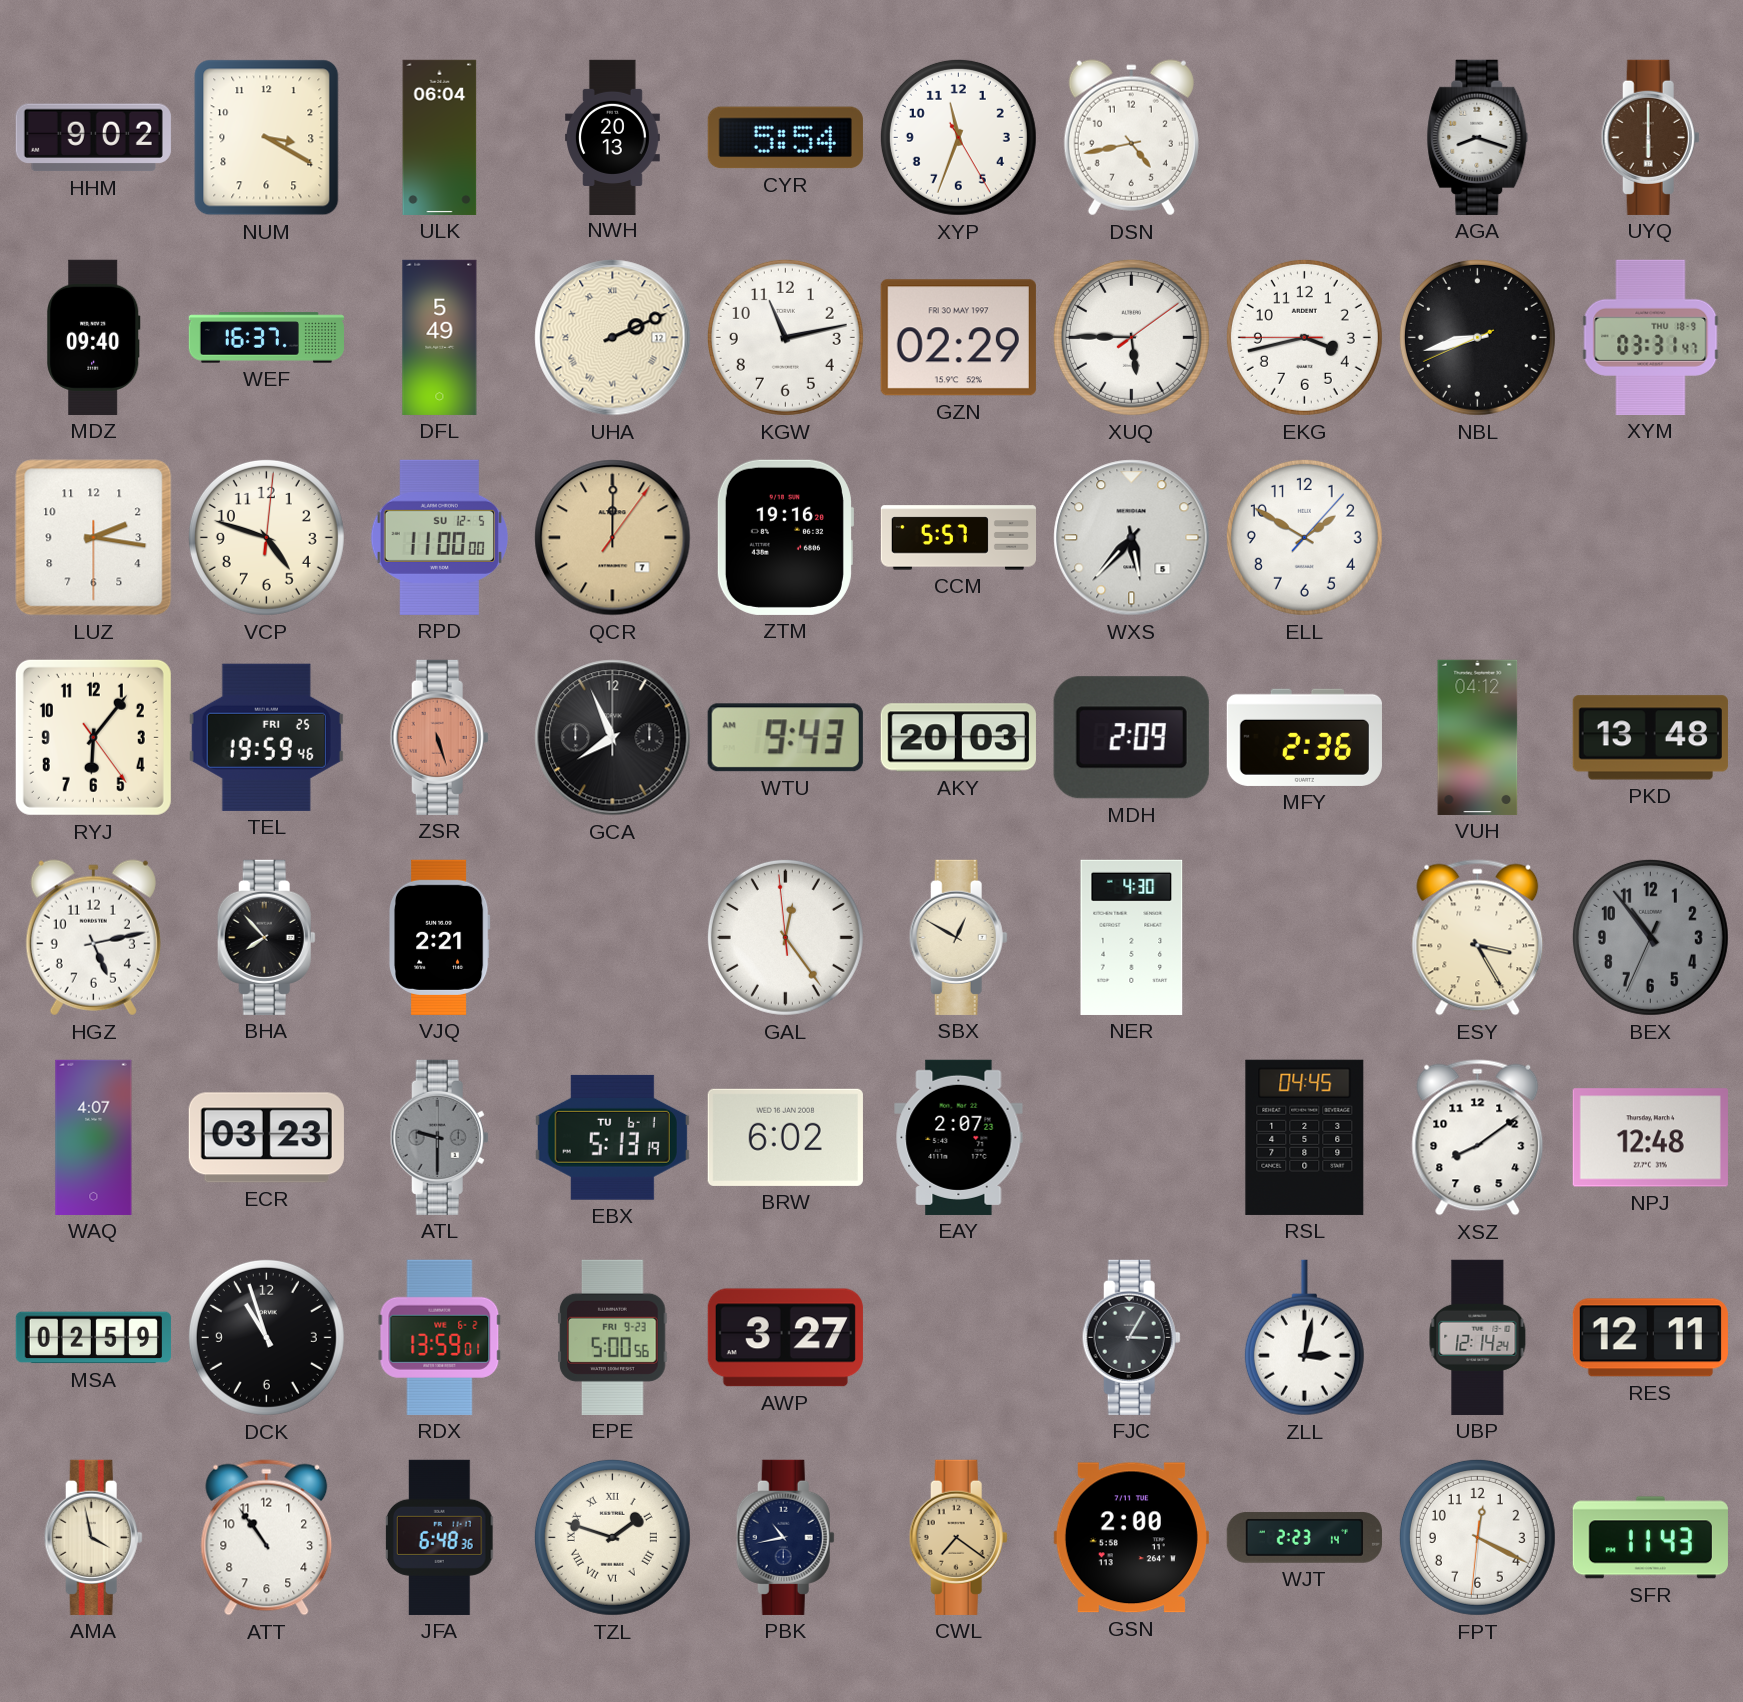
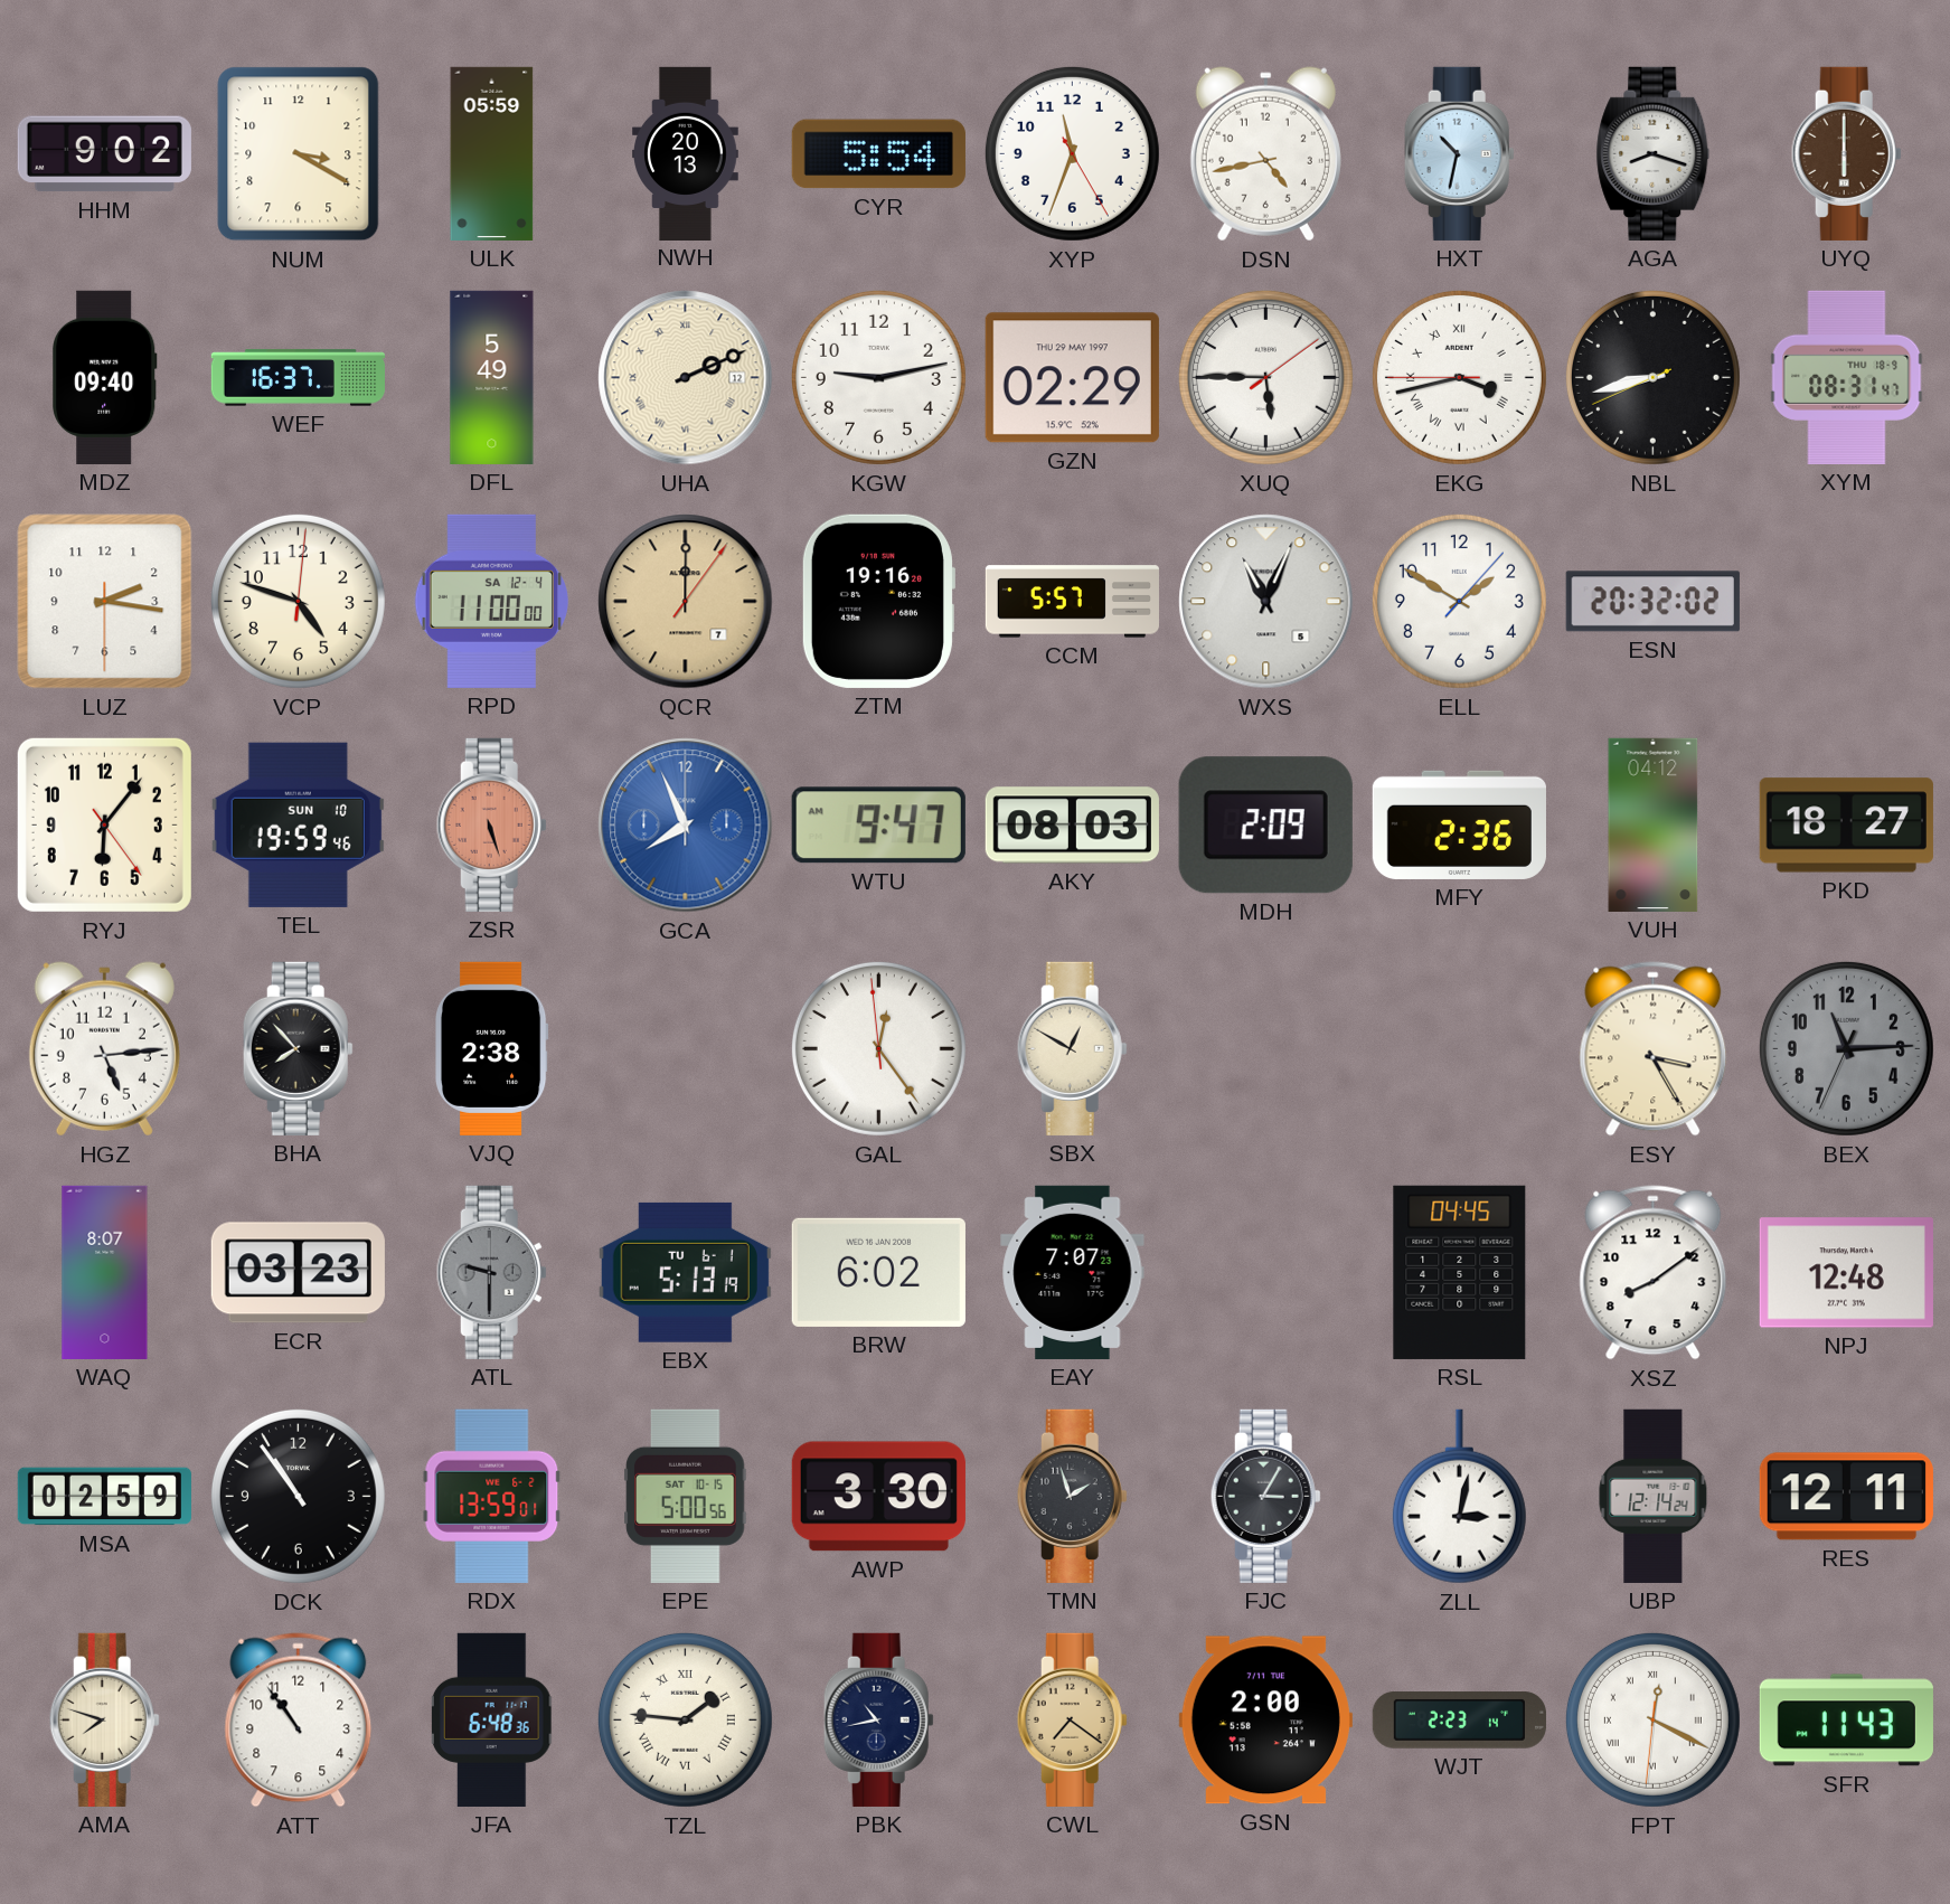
ULK: 06:04 -> 05:59 (492, 153)
HXT: none -> 10:32 (1459, 153)
KGW: 11:13 -> 9:13 (878, 377)
GZN date: FRI 30 MAY 1997 -> THU 29 MAY 1997 (1072, 378)
EKG numerals: Arabic -> Roman (1459, 377)
XYM: 03:31 -> 08:31 (1847, 377)
RPD date: SU 12-5 -> SA 12-4 (491, 601)
WXS: 5:37 -> 11:04 (1266, 602)
ESN: none -> 20:32 (1652, 602)
TEL date: FRI 25 -> SUN 10 (298, 824)
GCA dial: black -> blue (686, 826)
WTU: 9:43 -> 9:47 (878, 826)
AKY: 20:03 -> 08:03 (1072, 826)
PKD: 13:48 -> 18:27 (1846, 826)
HGZ: 5:13 -> 5:14 (104, 1049)
VJQ: 2:21 -> 2:38 (491, 1048)
NER: 4:30 -> none (1132, 937)
BEX: 10:53 -> 11:14 (1846, 1048)
WAQ: 4:07 -> 8:07 (105, 1272)
EAY: 2:07 -> 7:07 (1073, 1272)
DCK: 10:57 -> 10:54 (298, 1496)
EPE date: FRI 9-23 -> SAT 10-15 (686, 1496)
AWP: 3:27 -> 3:30 (878, 1497)
TMN: none -> 1:57 (1072, 1496)
AMA: 3:58 -> 7:48 (104, 1719)
TZL: 1:48 -> 1:46 (685, 1719)
FPT numerals: Arabic -> Roman (1652, 1719)
